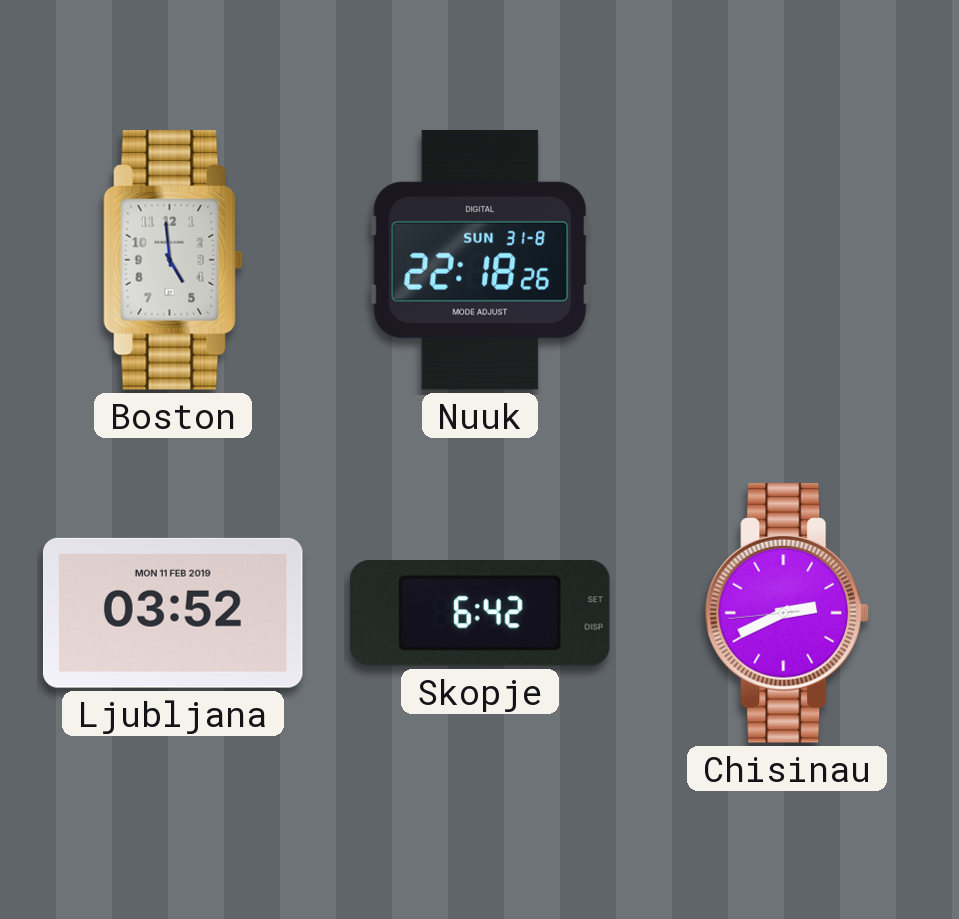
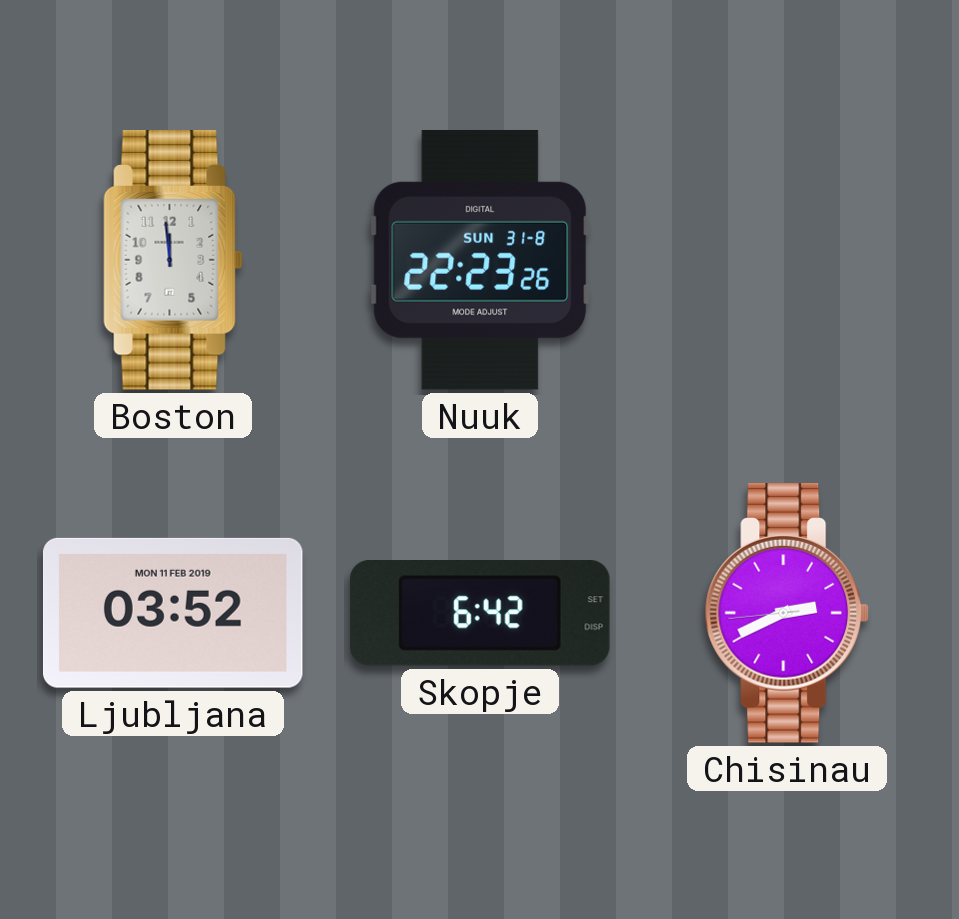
Boston: 4:59 -> 11:59 (173, 261)
Nuuk: 22:18 -> 22:23 (480, 260)
